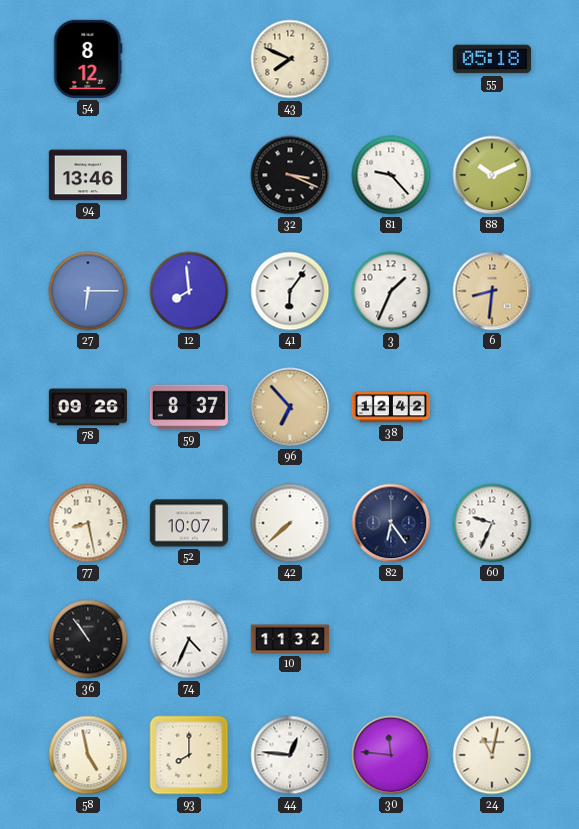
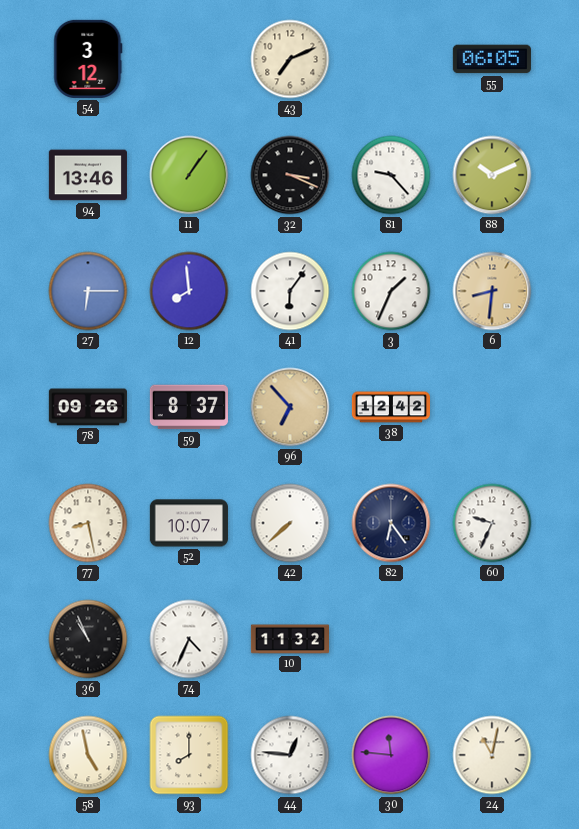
54: 8:12 -> 3:12 (88, 59)
43: 7:49 -> 7:11 (290, 59)
55: 05:18 -> 06:05 (492, 59)
11: none -> 1:06 (189, 175)
36: 10:54 -> 10:56 (88, 639)
